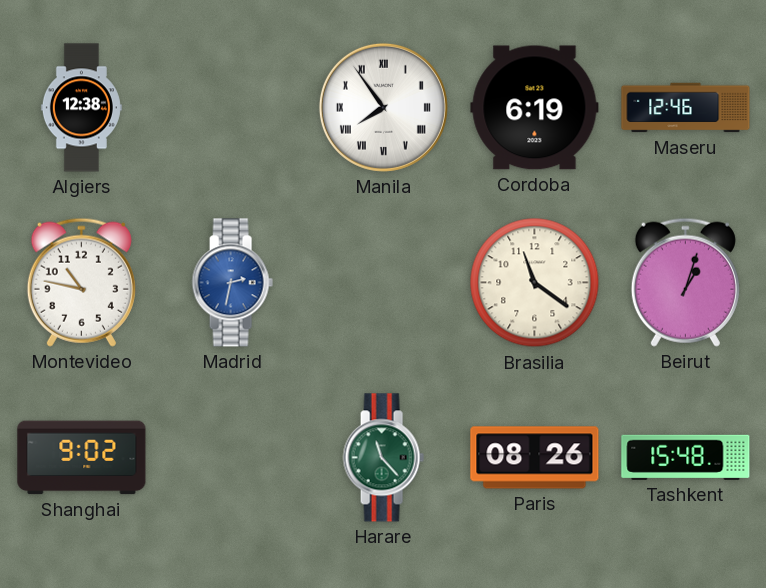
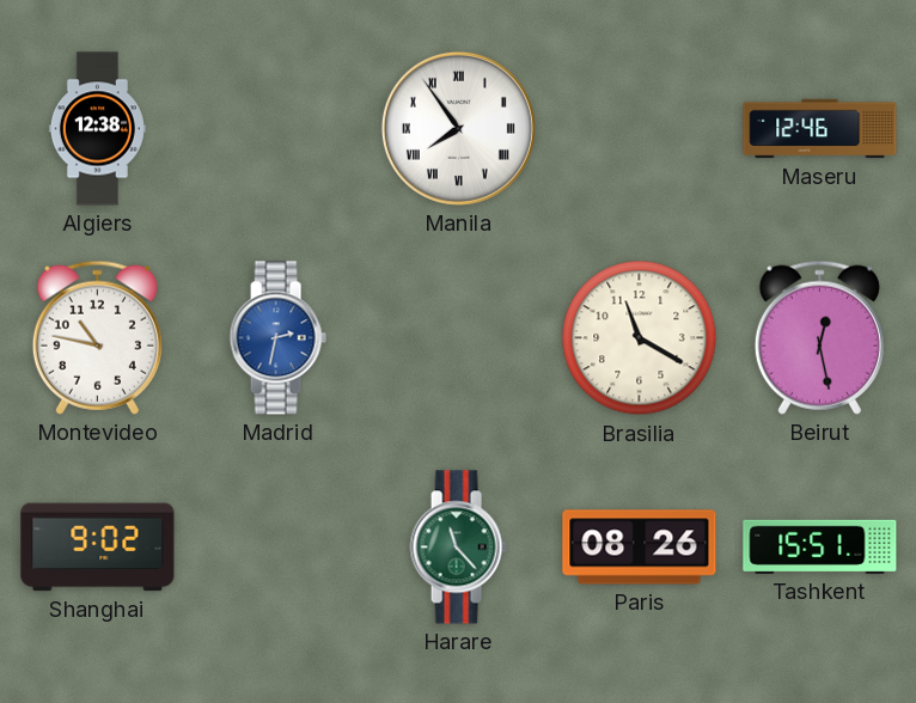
Cordoba: 6:19 -> none (535, 108)
Brasilia: 11:21 -> 11:20 (640, 338)
Beirut: 1:03 -> 12:28 (819, 337)
Tashkent: 15:48 -> 15:51 (820, 546)
